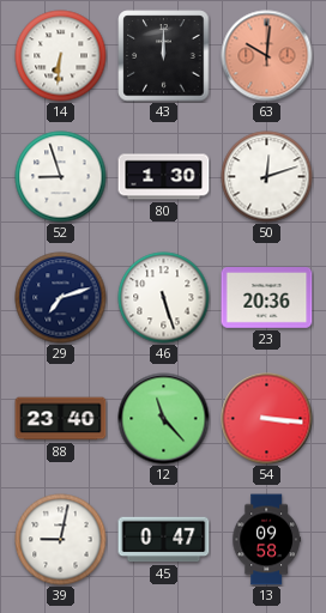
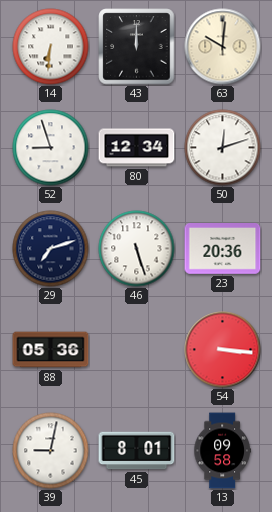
63 dial: salmon -> cream (223, 47)
80: 1:30 -> 12:34 (137, 148)
88: 23:40 -> 05:36 (51, 350)
12: 11:23 -> none (164, 419)
45: 0:47 -> 8:01 (137, 451)
